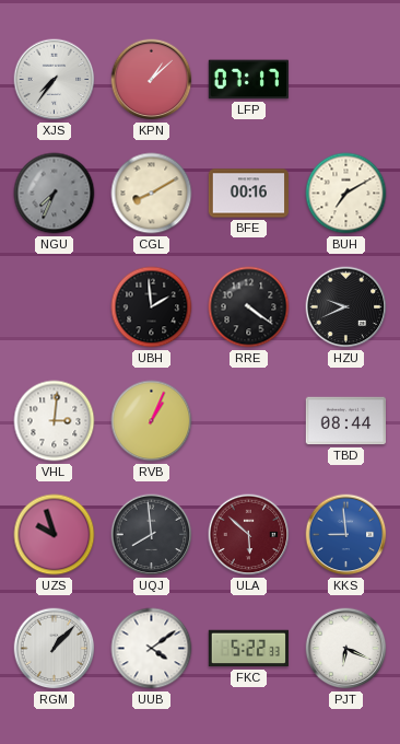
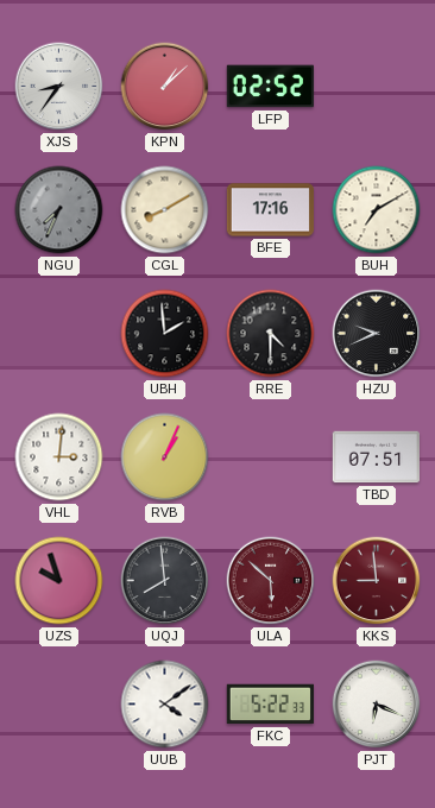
XJS: 7:36 -> 8:36 (59, 87)
LFP: 07:17 -> 02:52 (270, 87)
BFE: 00:16 -> 17:16 (270, 210)
RRE: 4:21 -> 4:30 (271, 334)
TBD: 08:44 -> 07:51 (376, 457)
KKS dial: blue -> burgundy (377, 581)
RGM: 1:07 -> none (55, 649)
